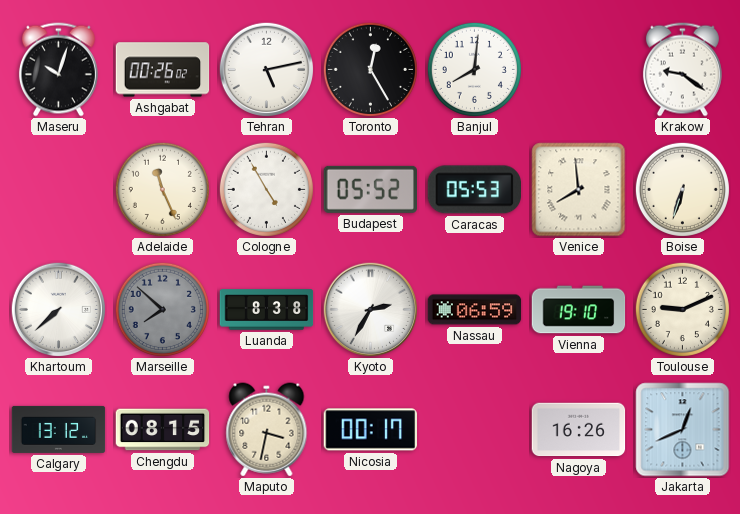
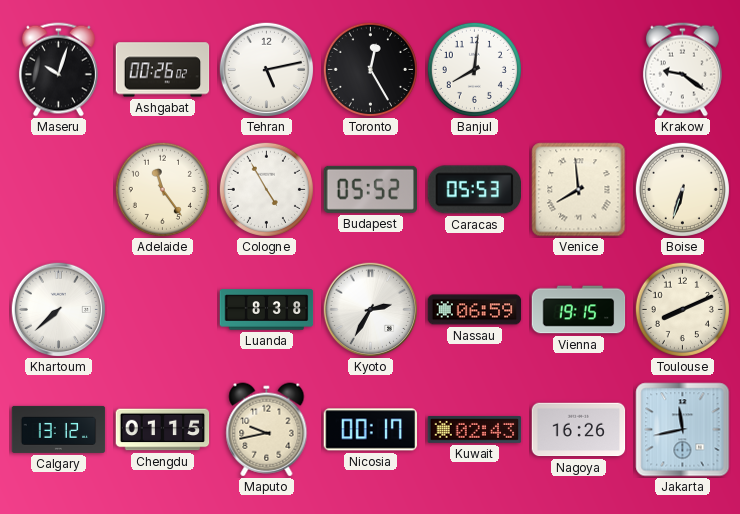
Adelaide: 11:26 -> 11:24 (162, 189)
Marseille: 7:52 -> none (162, 309)
Vienna: 19:10 -> 19:15 (579, 310)
Toulouse: 9:11 -> 8:11 (682, 309)
Chengdu: 08:15 -> 01:15 (163, 430)
Maputo: 3:32 -> 9:43 (267, 430)
Kuwait: none -> 02:43 (475, 430)
Jakarta: 12:41 -> 11:43 (683, 430)
